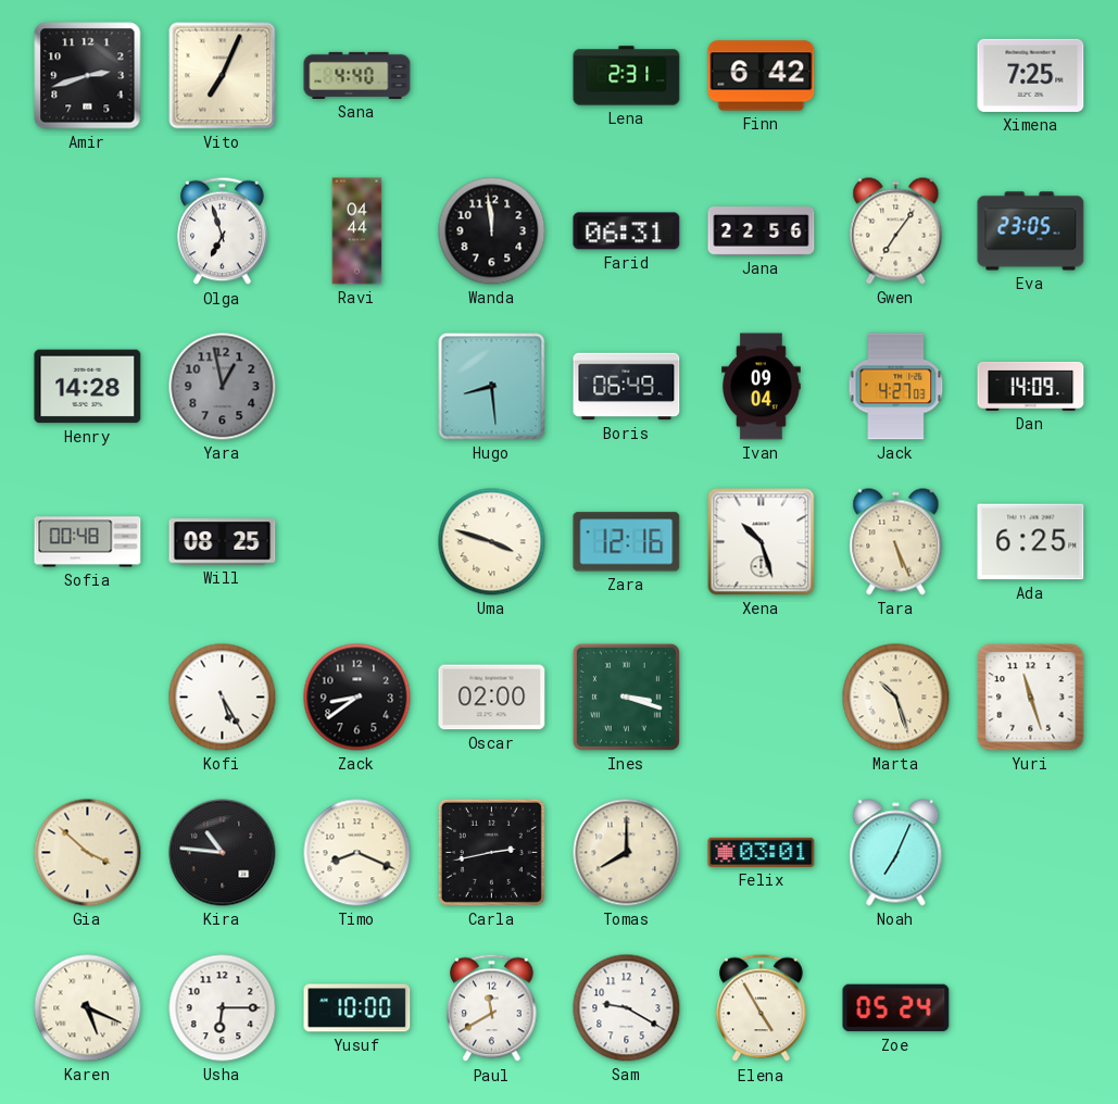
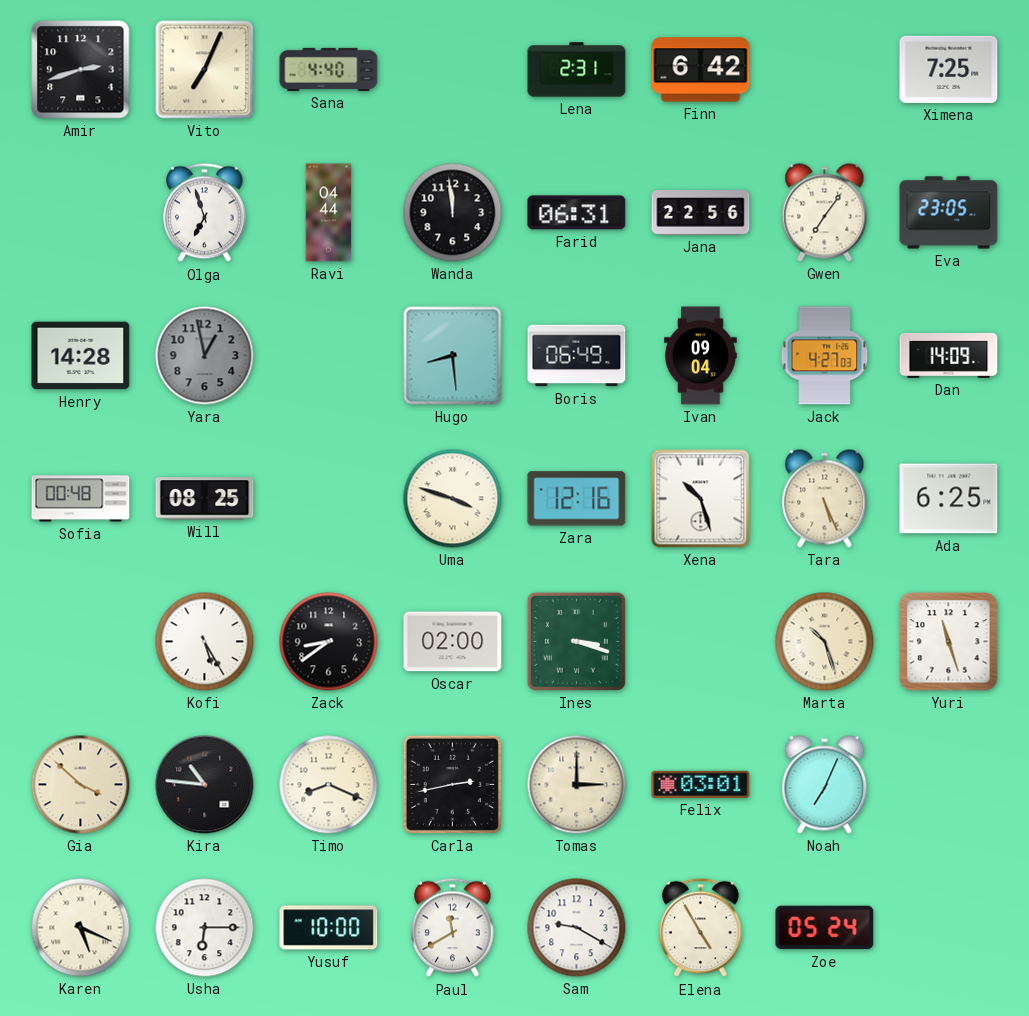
Tomas: 8:00 -> 3:00 (577, 785)
